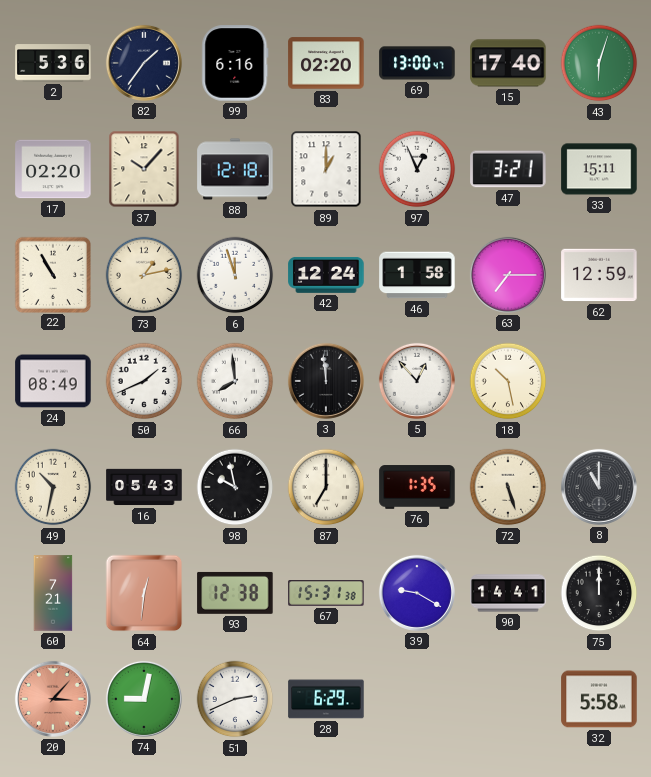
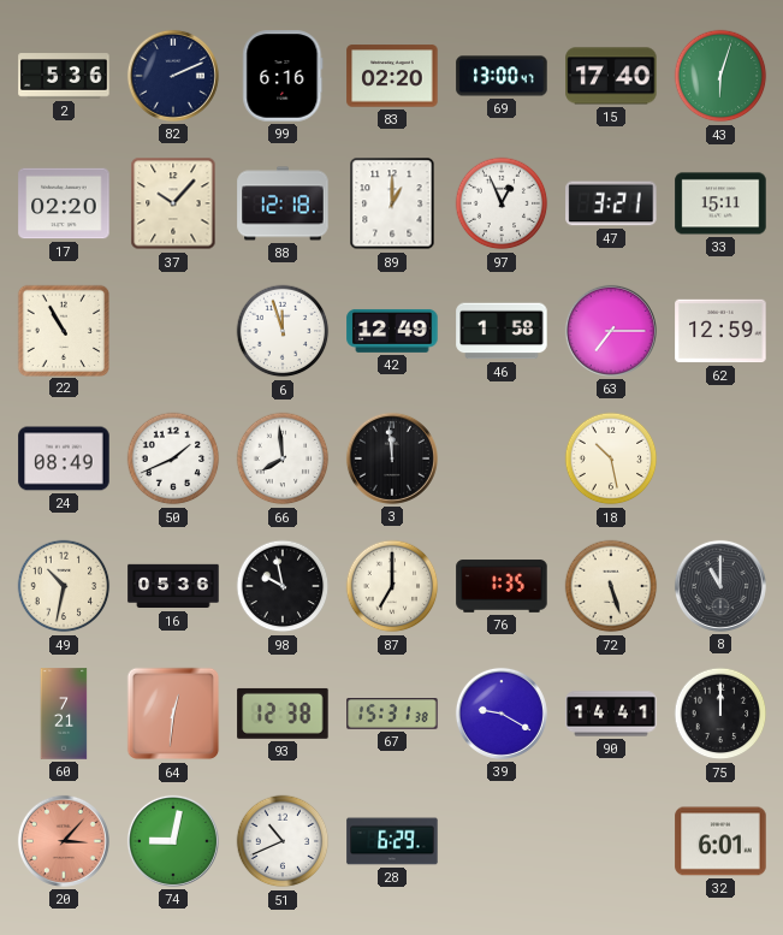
82: 1:36 -> 2:11 (173, 76)
73: 1:13 -> none (144, 275)
42: 12:24 -> 12:49 (392, 331)
5: 12:53 -> none (417, 381)
16: 05:43 -> 05:36 (173, 586)
51: 2:41 -> 10:41 (283, 841)
32: 5:58 -> 6:01 (720, 841)
